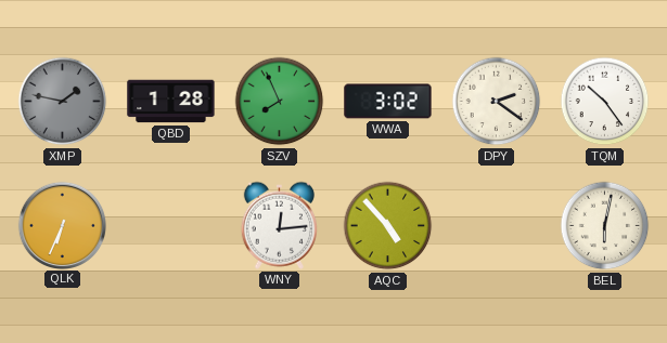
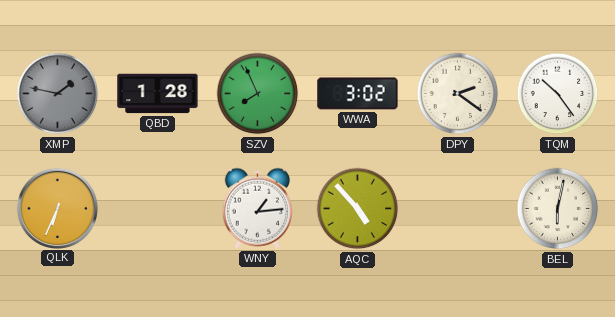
WNY: 12:14 -> 1:14 (257, 208)
